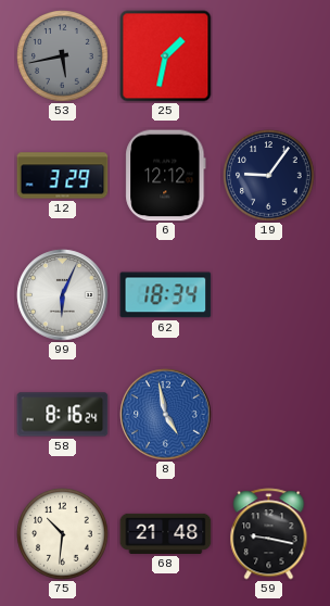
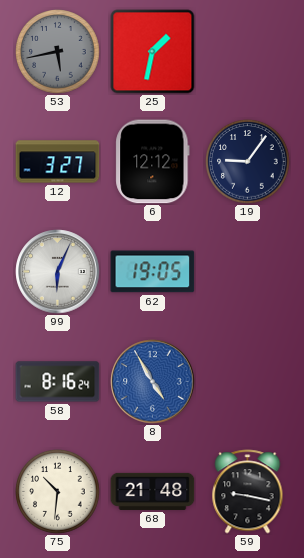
12: 3:29 -> 3:27 (58, 162)
62: 18:34 -> 19:05 (153, 272)
8: 4:58 -> 4:55 (153, 382)
